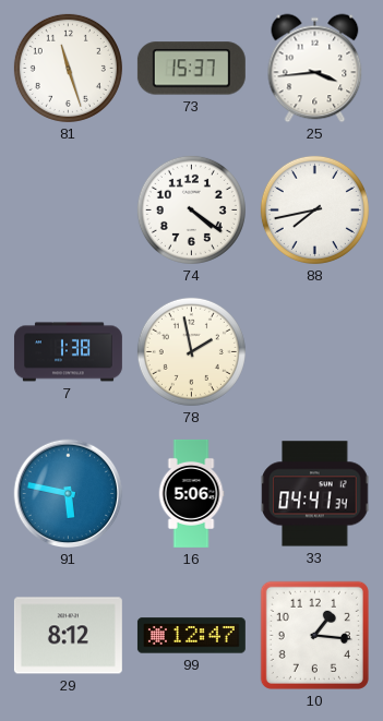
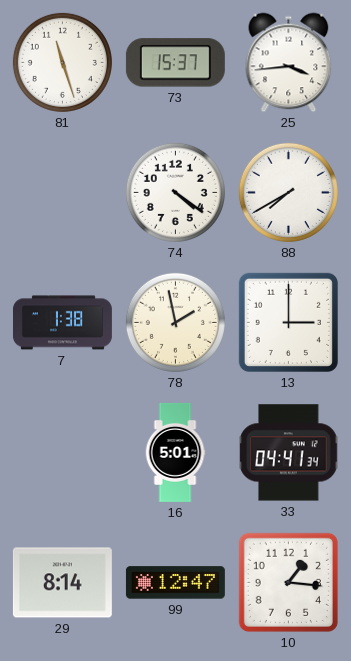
88: 7:43 -> 7:40 (288, 192)
13: none -> 3:00 (288, 322)
91: 5:47 -> none (69, 494)
16: 5:06 -> 5:01 (175, 452)
29: 8:12 -> 8:14 (62, 583)
